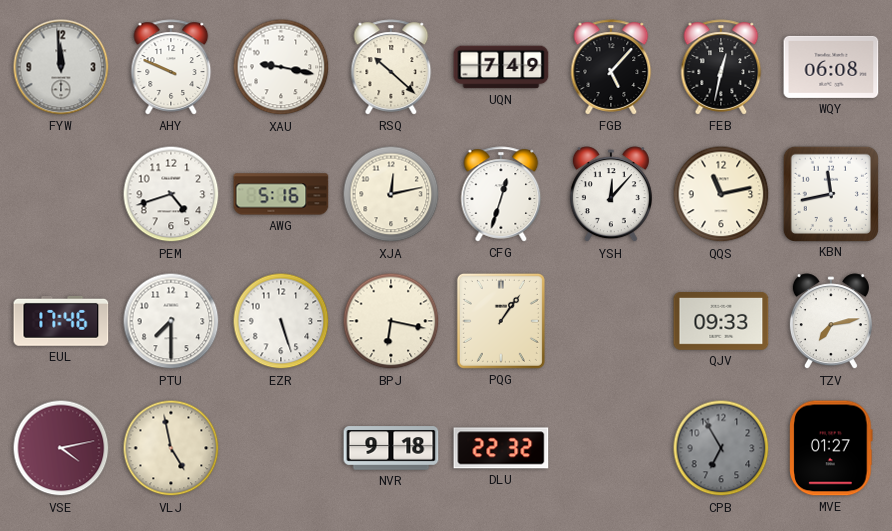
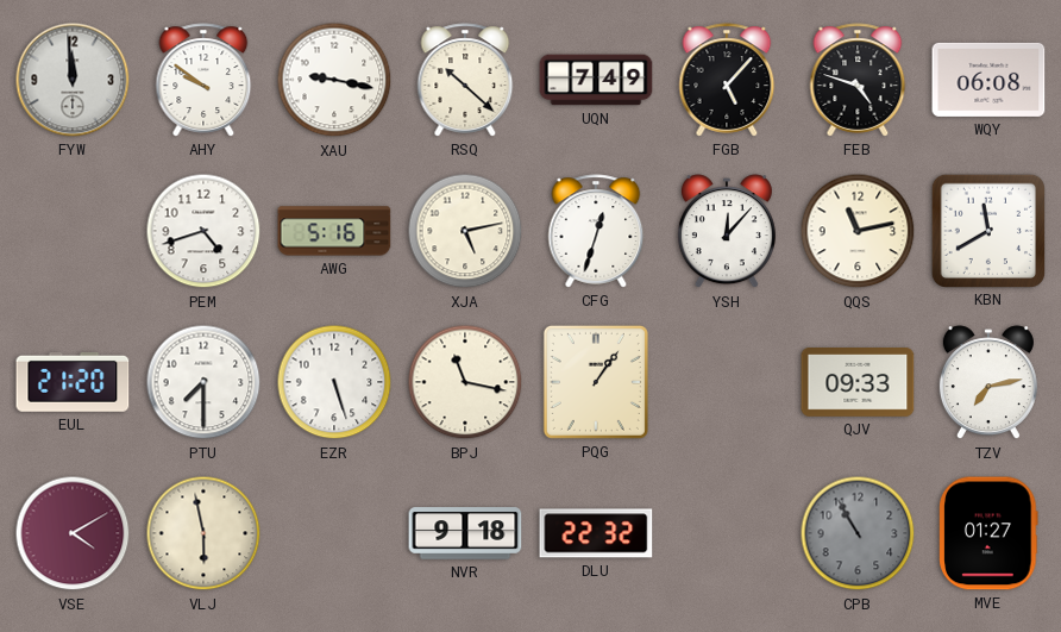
AHY: 9:49 -> 9:51 (203, 80)
FEB: 12:32 -> 4:48 (858, 80)
XJA: 12:13 -> 5:13 (465, 231)
KBN: 11:43 -> 11:40 (987, 230)
EUL: 17:46 -> 21:20 (73, 382)
BPJ: 6:17 -> 11:17 (465, 382)
VSE: 4:13 -> 4:10 (73, 533)
VLJ: 4:58 -> 5:58 (203, 533)
CPB: 6:55 -> 10:55 (858, 533)
